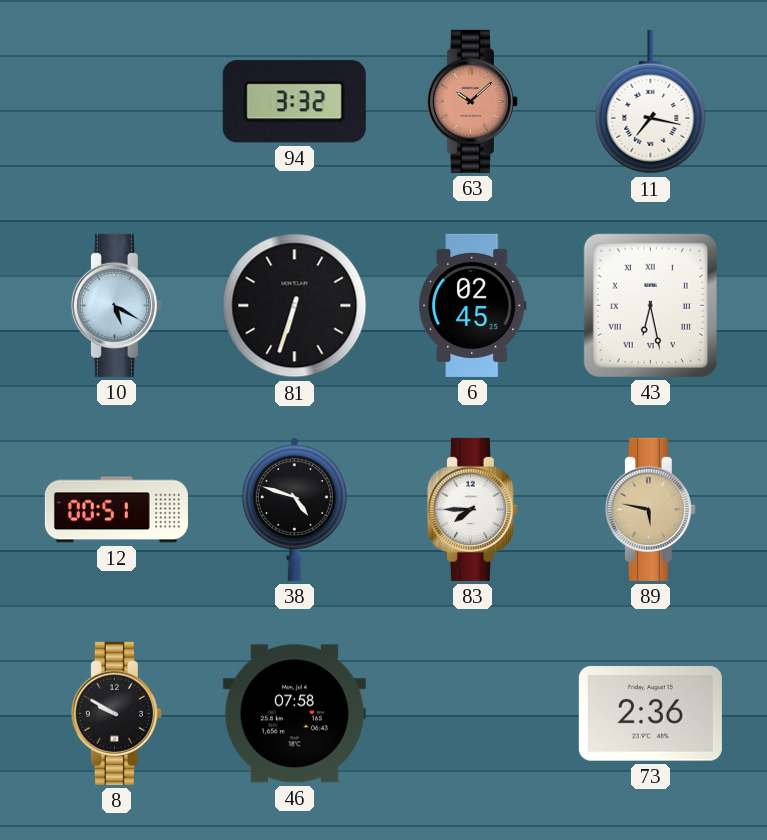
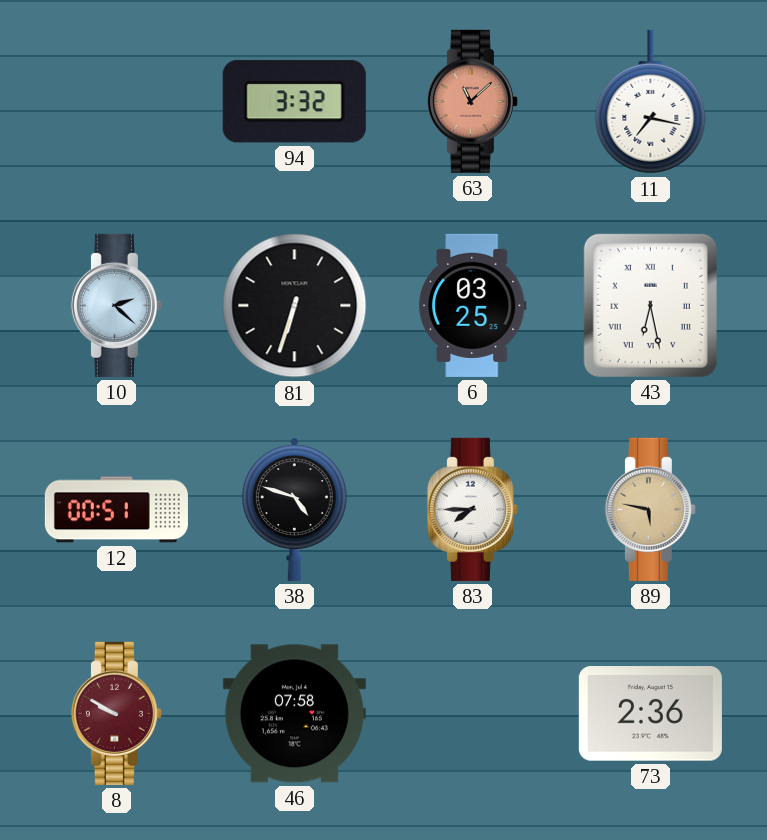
63: 10:08 -> 11:08 (472, 101)
10: 5:20 -> 2:22 (116, 305)
6: 02:45 -> 03:25 (473, 305)
8 dial: black -> burgundy (116, 713)
